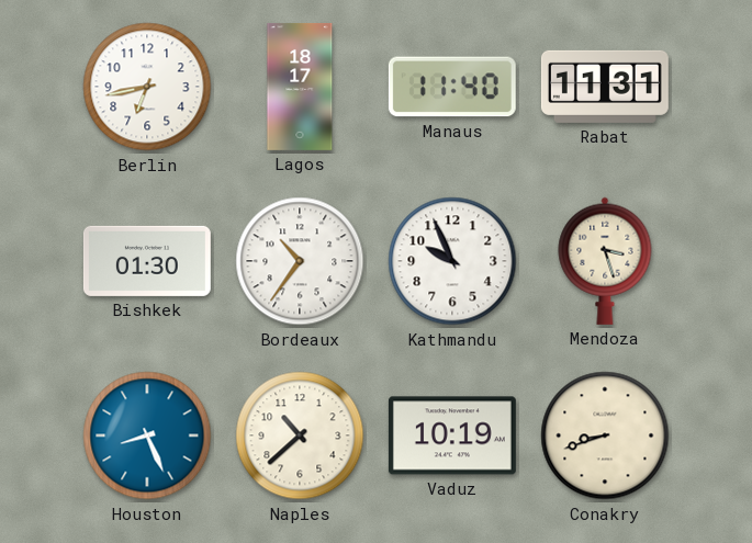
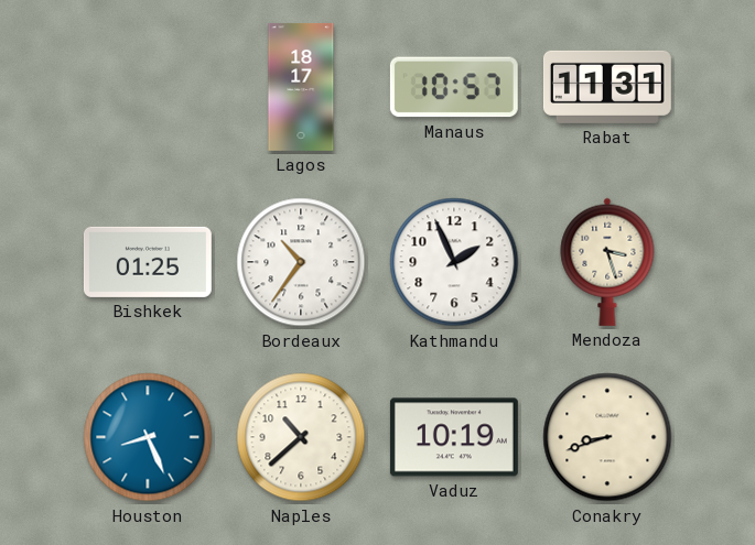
Berlin: 6:43 -> none (147, 87)
Manaus: 11:40 -> 10:57 (454, 87)
Bishkek: 01:30 -> 01:25 (148, 262)
Kathmandu: 9:56 -> 1:56 (454, 262)
